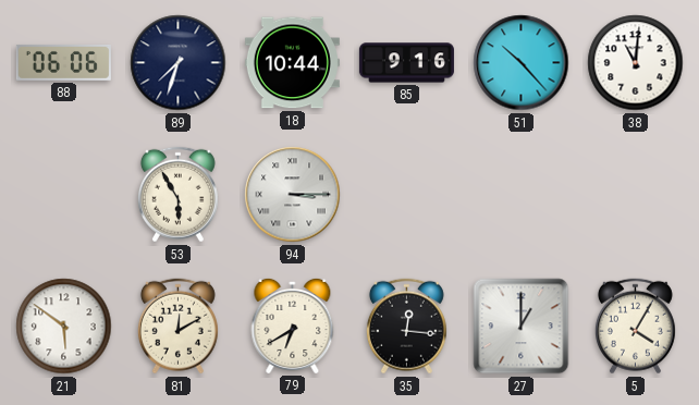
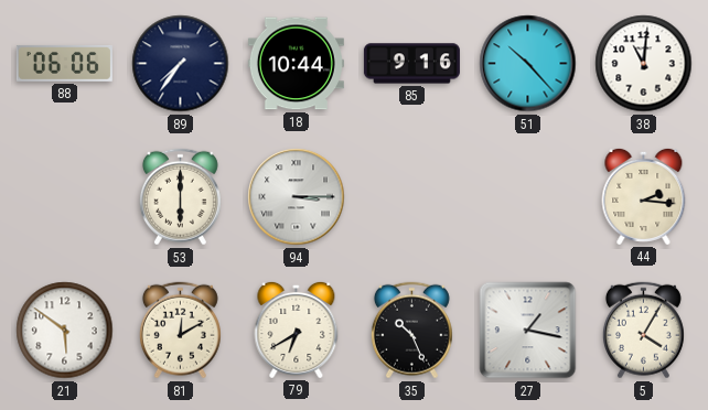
89: 7:33 -> 7:36 (181, 64)
53: 5:55 -> 6:00 (180, 197)
44: none -> 2:16 (644, 196)
35: 12:16 -> 10:26 (411, 331)
27: 1:00 -> 1:17 (528, 331)
